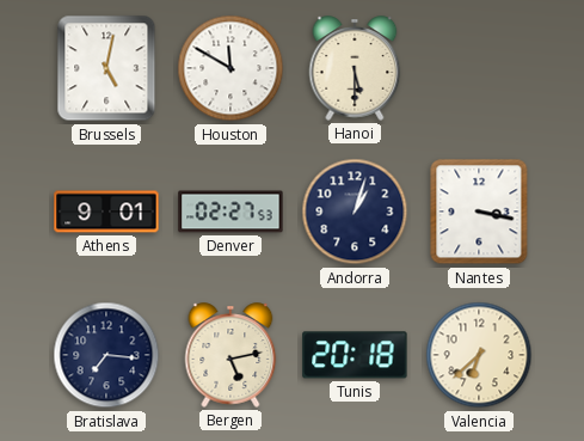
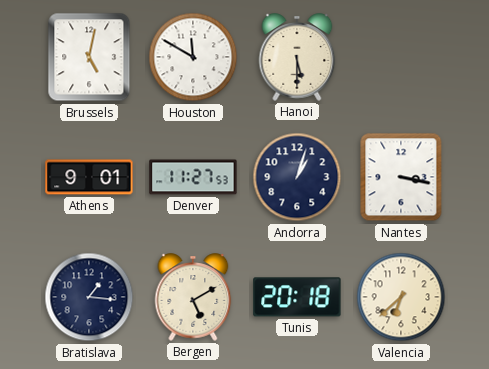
Denver: 02:27 -> 11:27 (193, 177)
Bratislava: 7:16 -> 1:16 (89, 297)
Bergen: 5:13 -> 5:10 (193, 297)
